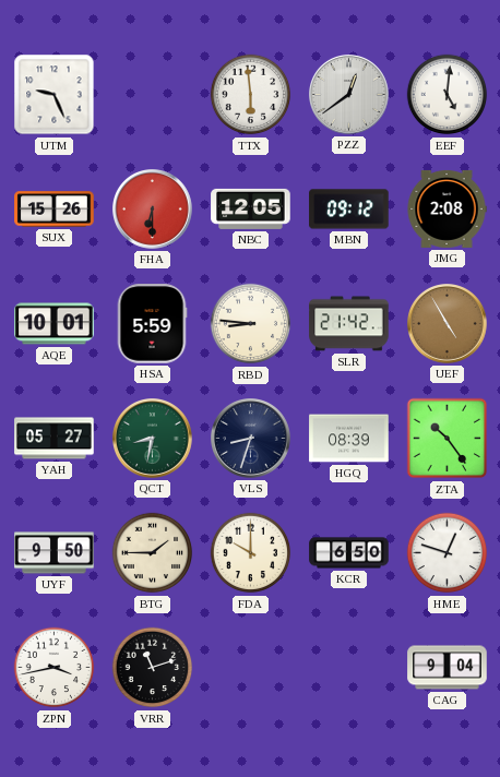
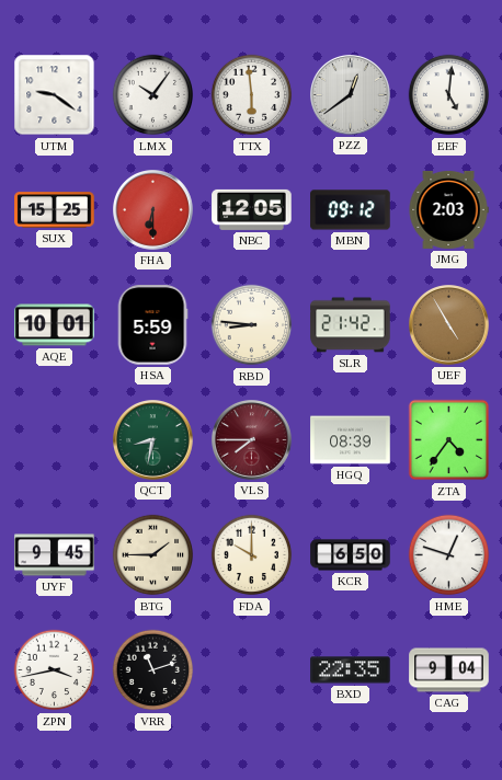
UTM: 9:26 -> 9:21 (55, 95)
LMX: none -> 10:06 (153, 95)
SUX: 15:26 -> 15:25 (55, 210)
JMG: 2:08 -> 2:03 (448, 209)
YAH: 05:27 -> none (55, 439)
VLS: 8:33 -> 7:45 (252, 440)
VLS dial: navy -> burgundy (252, 440)
ZTA: 10:24 -> 4:36 (449, 440)
UYF: 9:50 -> 9:45 (55, 555)
BXD: none -> 22:35 (351, 670)
